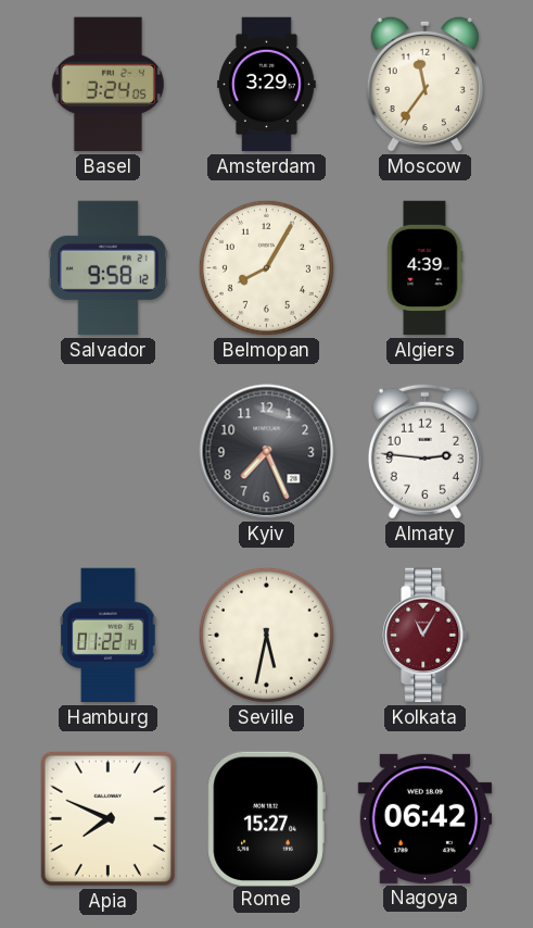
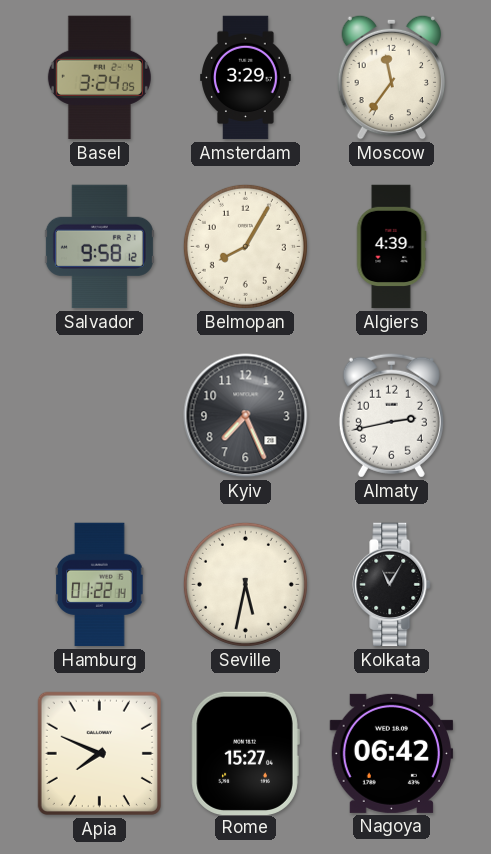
Almaty: 2:46 -> 2:43 (391, 415)
Kolkata dial: burgundy -> black (392, 585)
